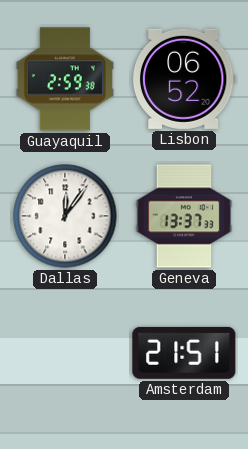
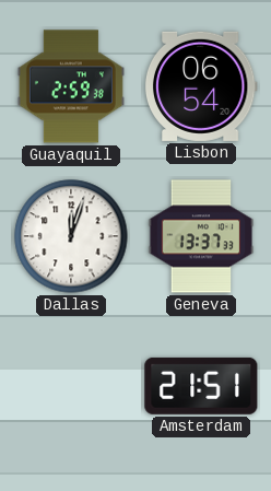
Lisbon: 06:52 -> 06:54 (201, 86)
Dallas: 12:06 -> 12:03 (71, 236)
